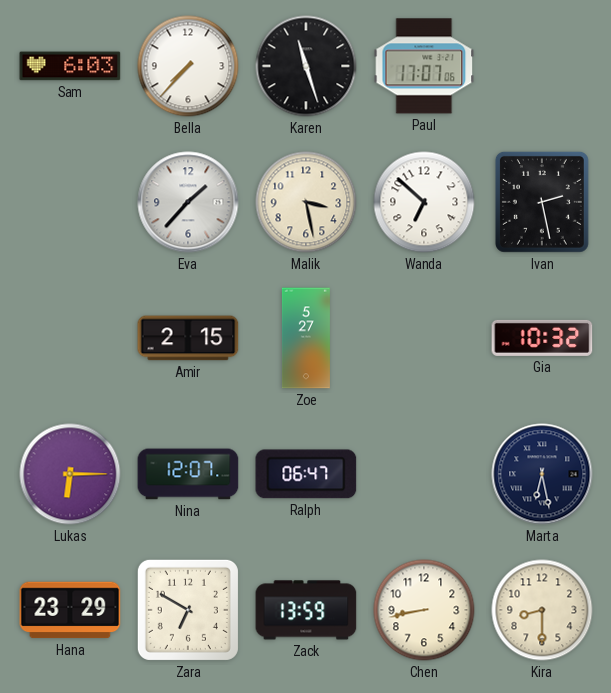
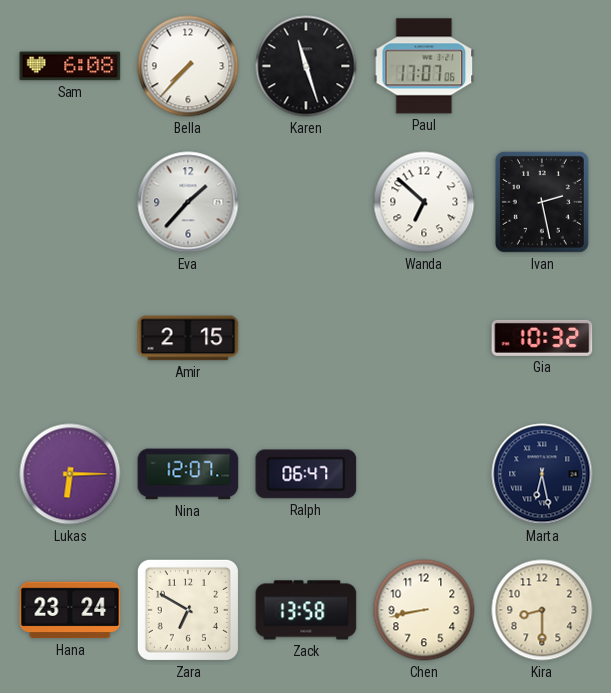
Sam: 6:03 -> 6:08 (70, 66)
Malik: 3:28 -> none (306, 202)
Zoe: 5:27 -> none (306, 338)
Hana: 23:29 -> 23:24 (70, 610)
Zack: 13:59 -> 13:58 (306, 610)
